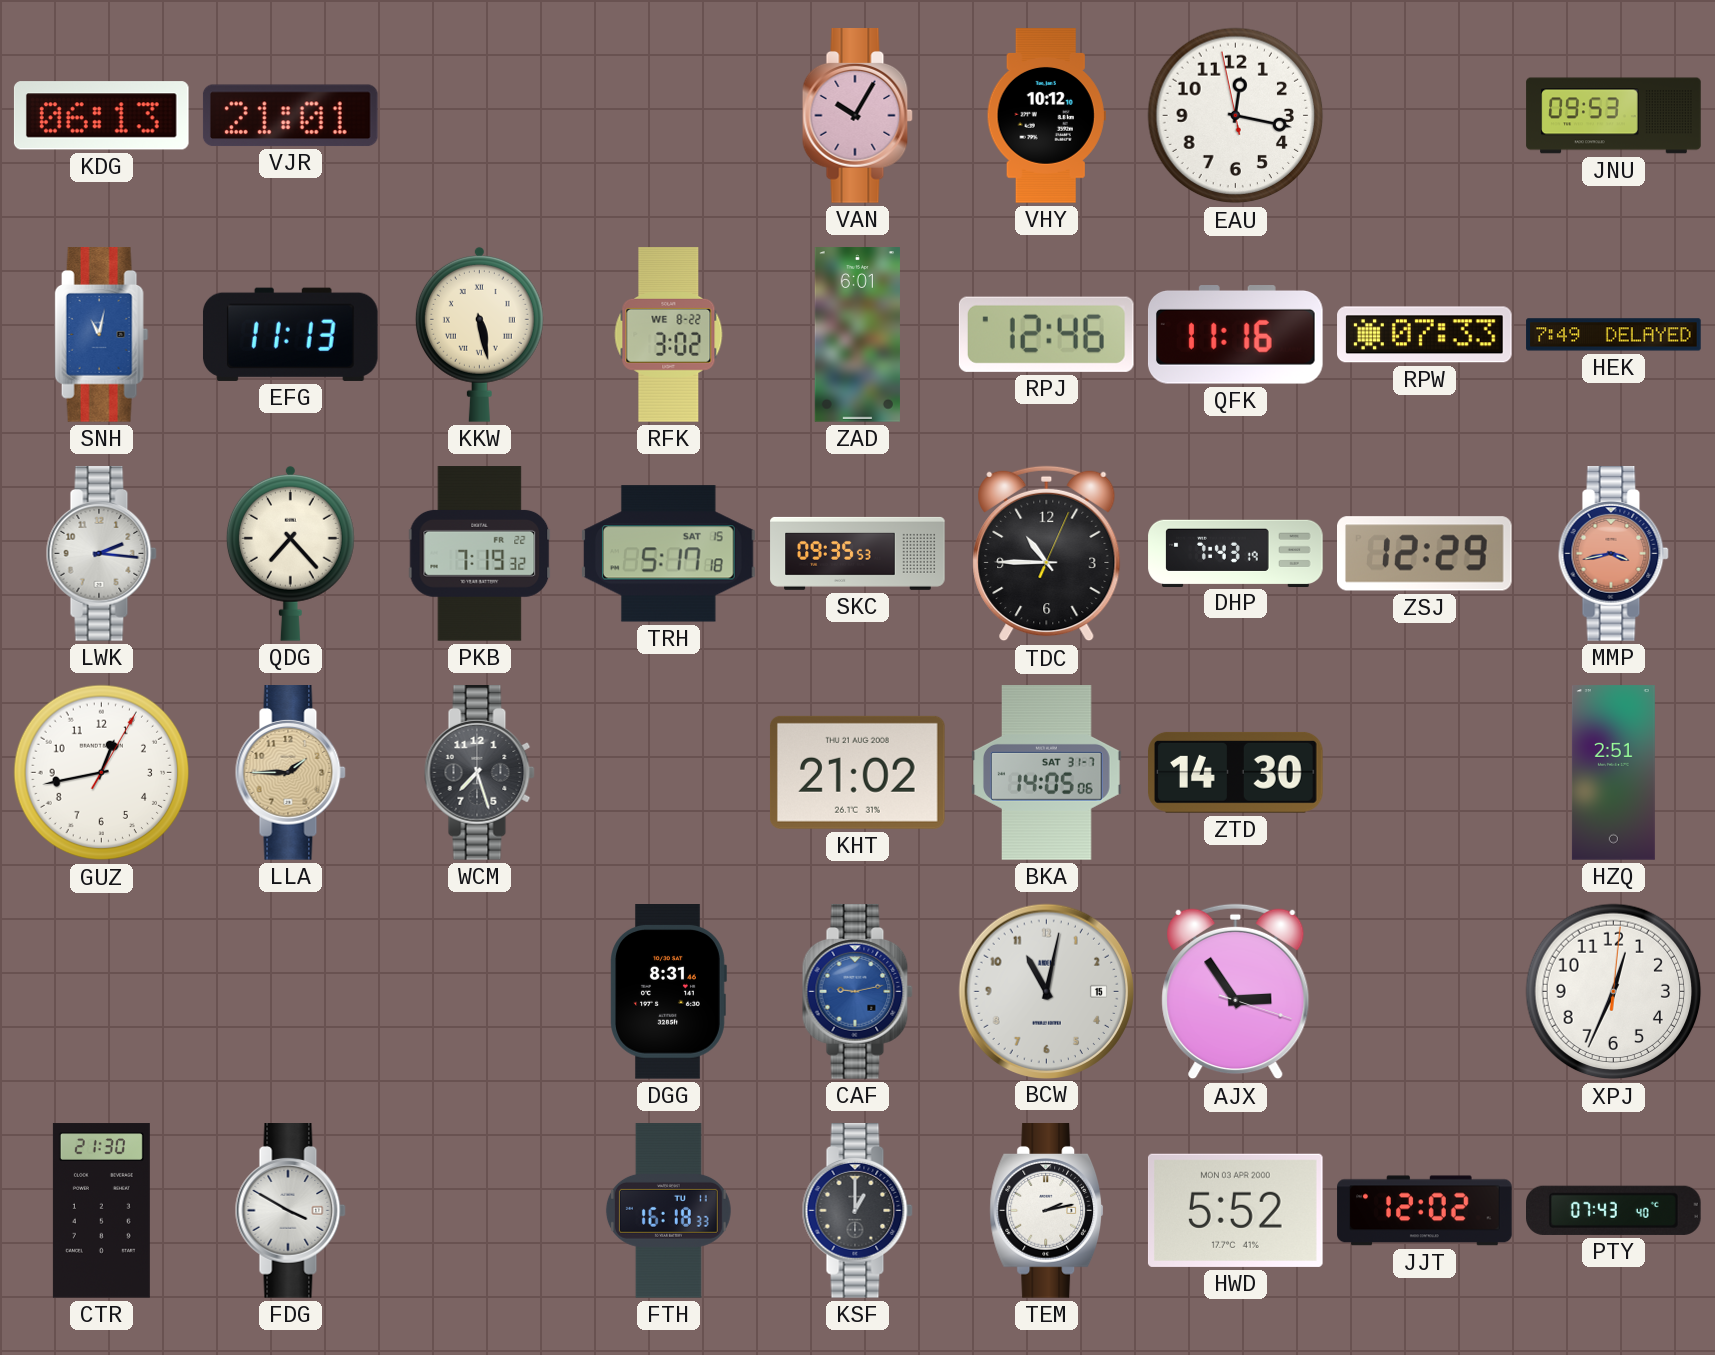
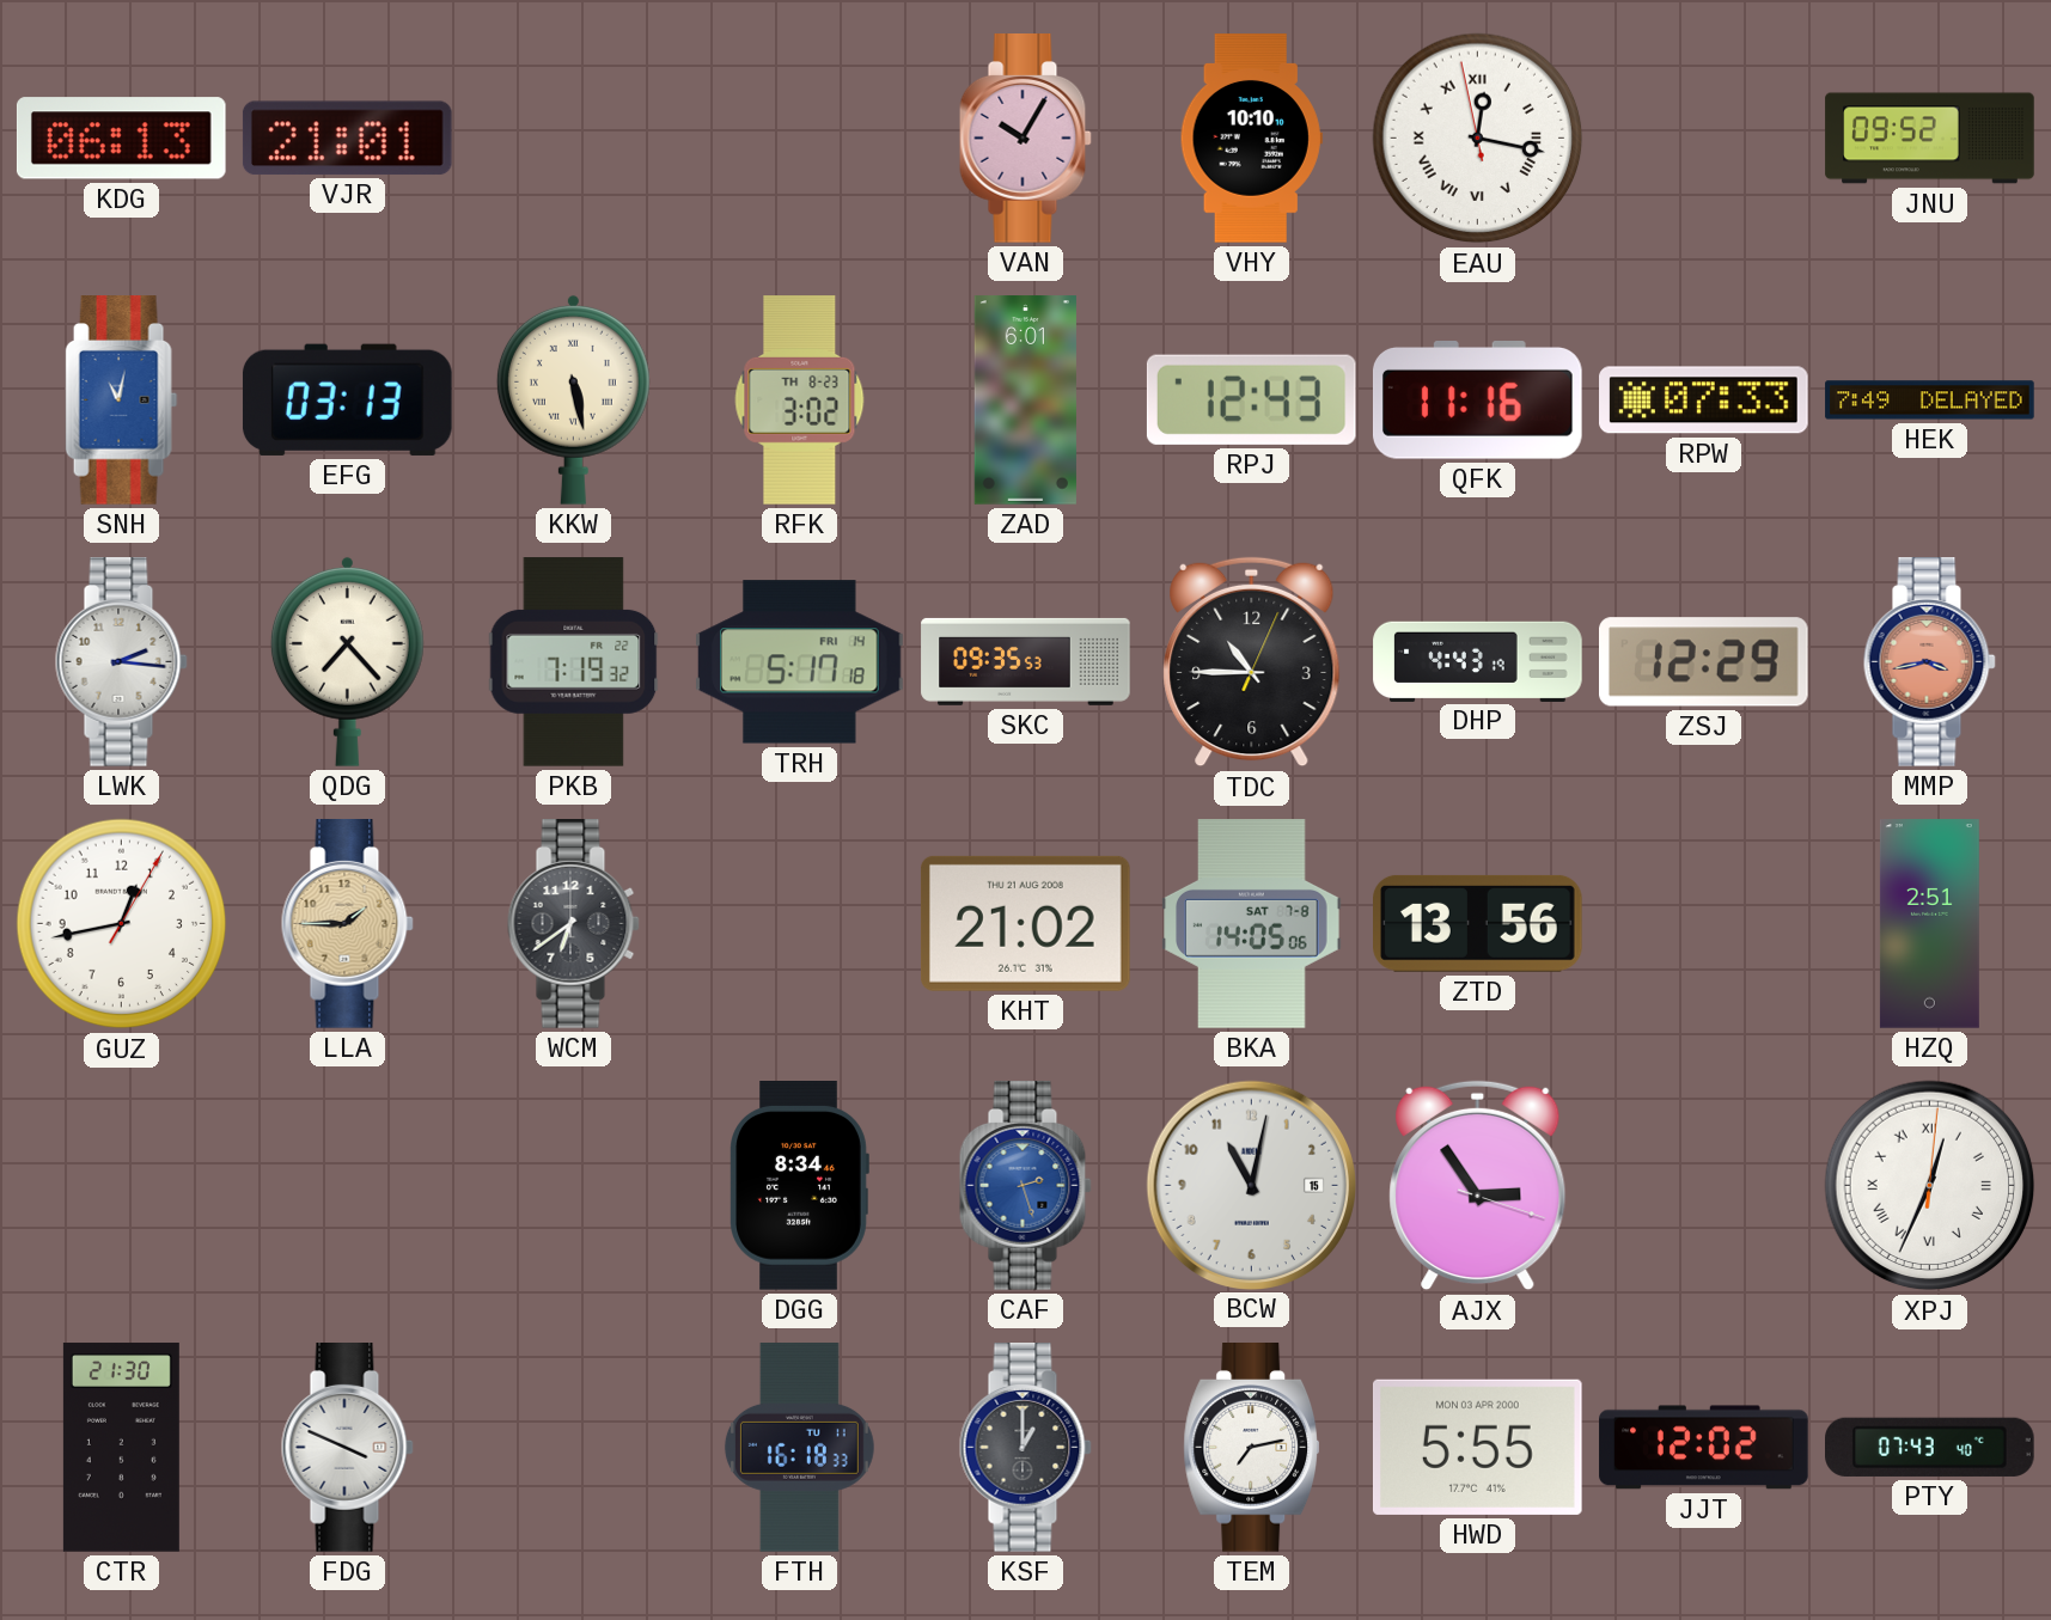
VHY: 10:12 -> 10:10 (1251, 139)
EAU numerals: Arabic -> Roman (1478, 139)
JNU: 09:53 -> 09:52 (1930, 139)
EFG: 11:13 -> 03:13 (347, 399)
RFK date: WE 8-22 -> TH 8-23 (800, 401)
RPJ: 12:46 -> 12:43 (1251, 399)
TRH date: SAT 15 -> FRI 14 (800, 662)
DHP: 7:43 -> 4:43 (1478, 661)
WCM: 7:27 -> 6:39 (573, 924)
BKA date: SAT 31-7 -> SAT 7-8 (1252, 924)
ZTD: 14:30 -> 13:56 (1478, 923)
DGG: 8:31 -> 8:34 (799, 1186)
CAF: 9:13 -> 2:27 (1025, 1186)
XPJ numerals: Arabic -> Roman (1930, 1186)
FDG: 3:50 -> 3:49 (347, 1448)
TEM: 2:13 -> 7:13 (1252, 1448)
HWD: 5:52 -> 5:55 (1477, 1447)
